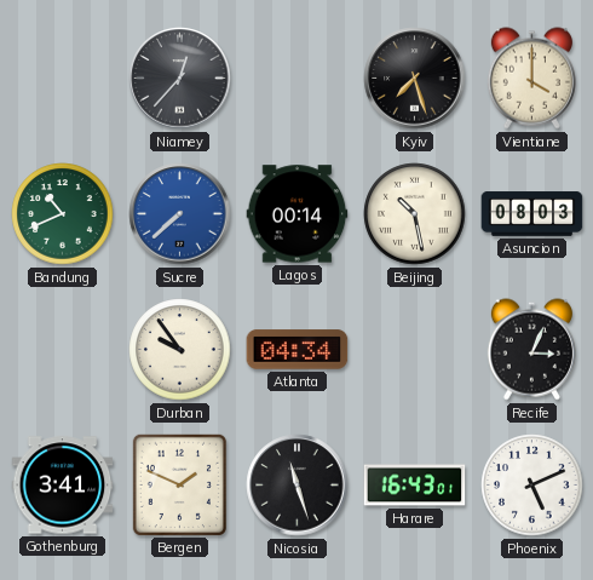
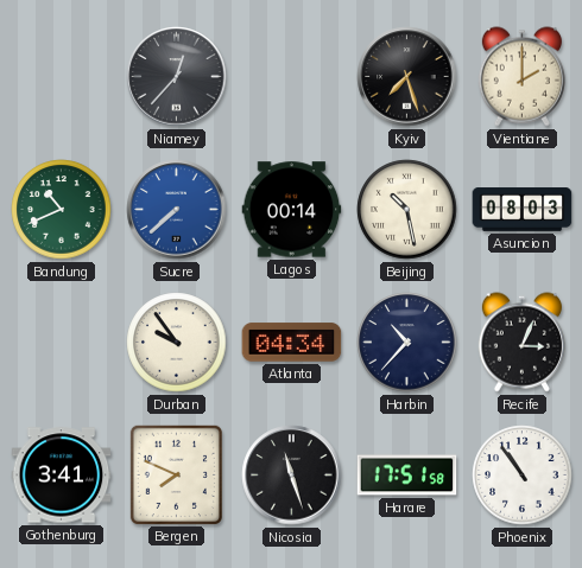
Vientiane: 4:00 -> 2:00 (521, 77)
Harbin: none -> 10:37 (407, 343)
Bergen: 1:49 -> 7:49 (176, 474)
Harare: 16:43 -> 17:51 (407, 476)
Phoenix: 5:11 -> 10:54 (523, 476)
